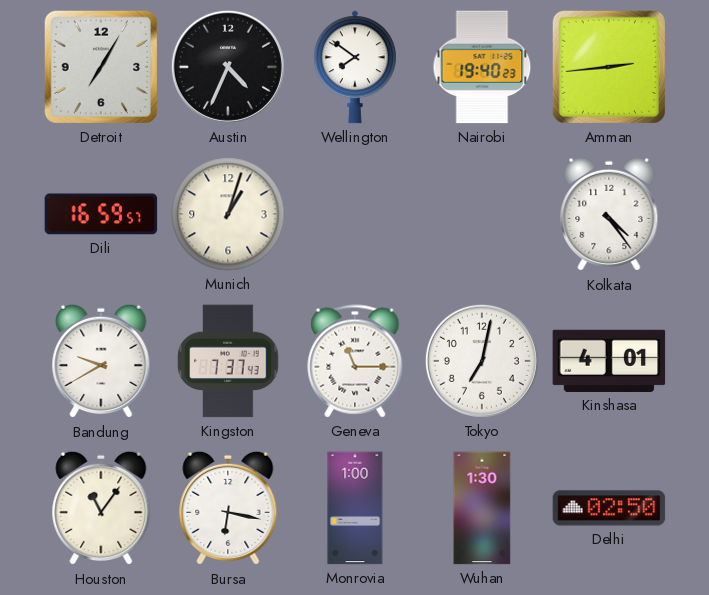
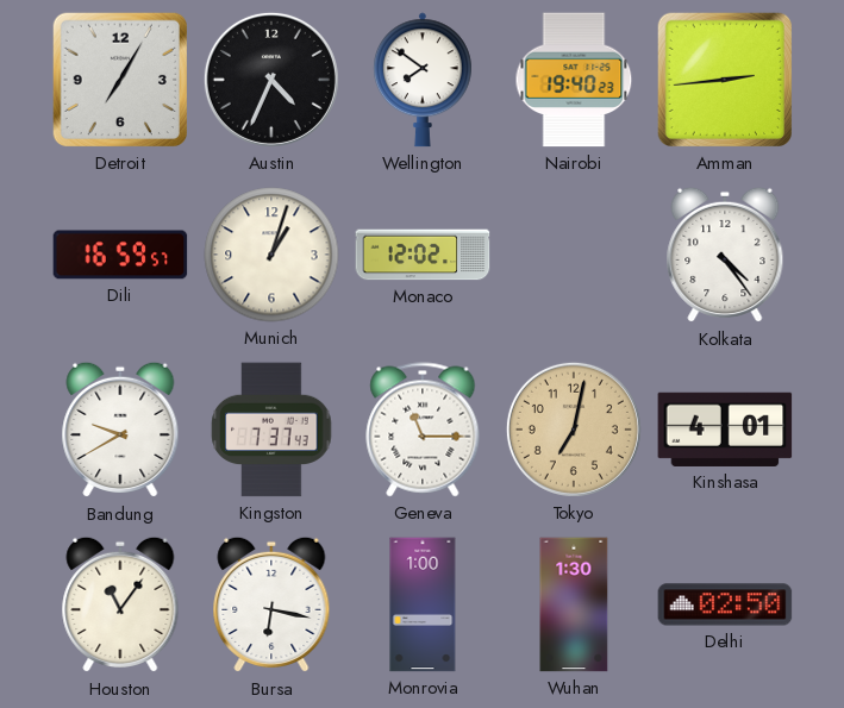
Monaco: none -> 12:02 (423, 255)
Tokyo dial: white -> champagne (574, 430)
